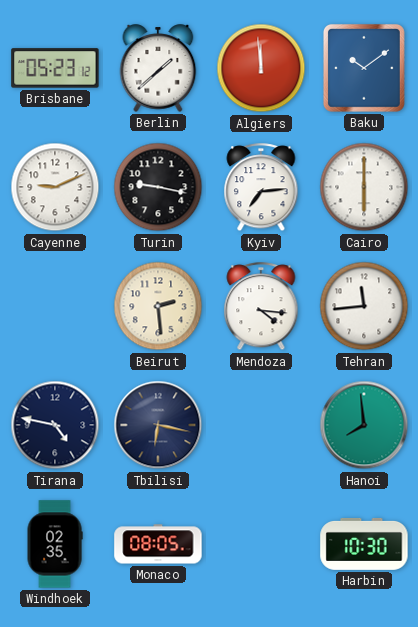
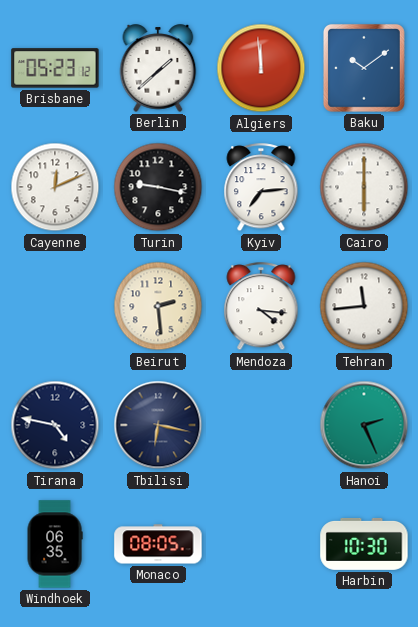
Cayenne: 9:11 -> 12:11 (55, 187)
Hanoi: 7:59 -> 2:26 (364, 425)
Windhoek: 02:35 -> 06:35 (55, 544)
